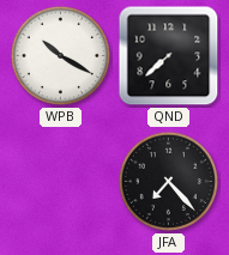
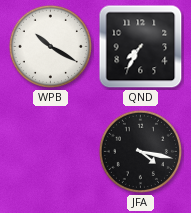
QND: 7:38 -> 7:35 (141, 47)
JFA: 7:23 -> 4:17 (140, 151)
